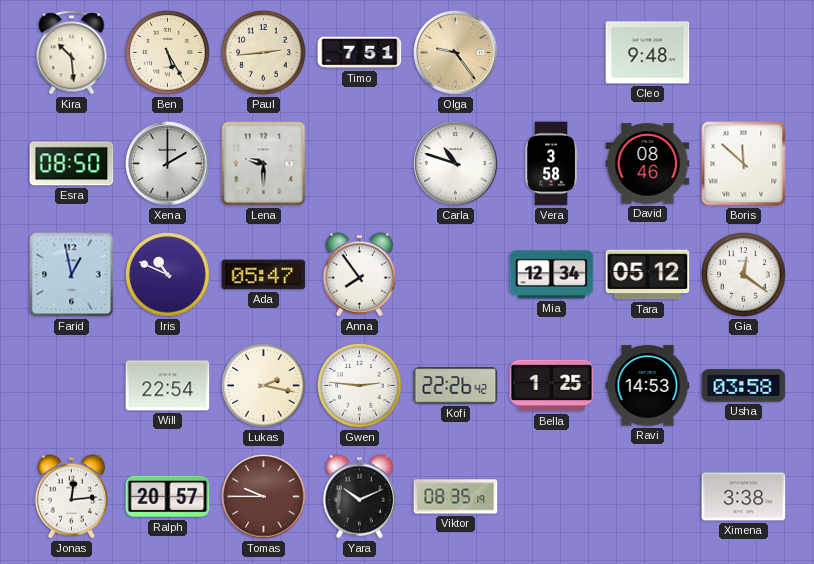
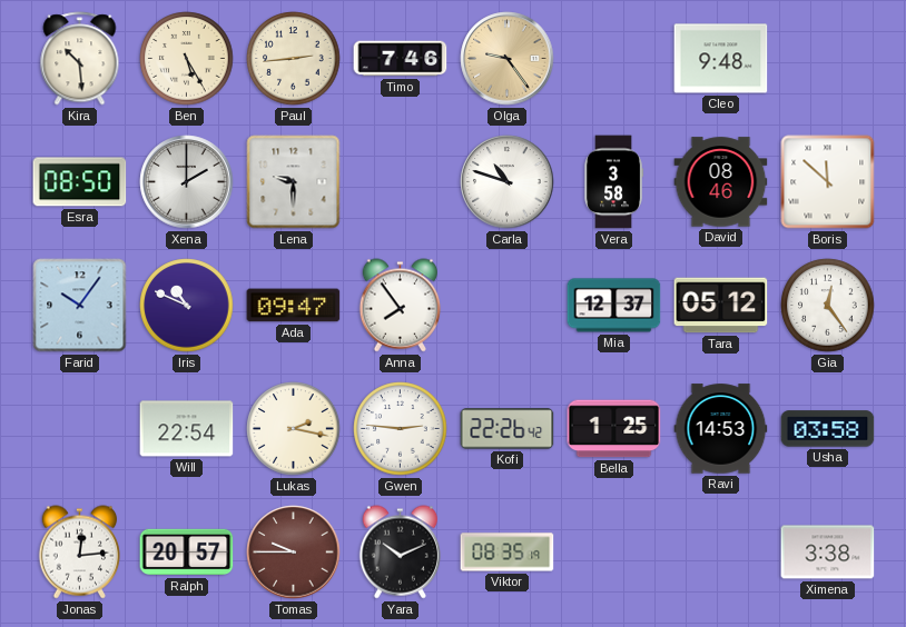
Timo: 7:51 -> 7:46 (401, 59)
Farid: 12:58 -> 10:06 (80, 306)
Ada: 05:47 -> 09:47 (294, 306)
Mia: 12:34 -> 12:37 (614, 306)
Gia: 12:21 -> 12:24 (828, 306)
